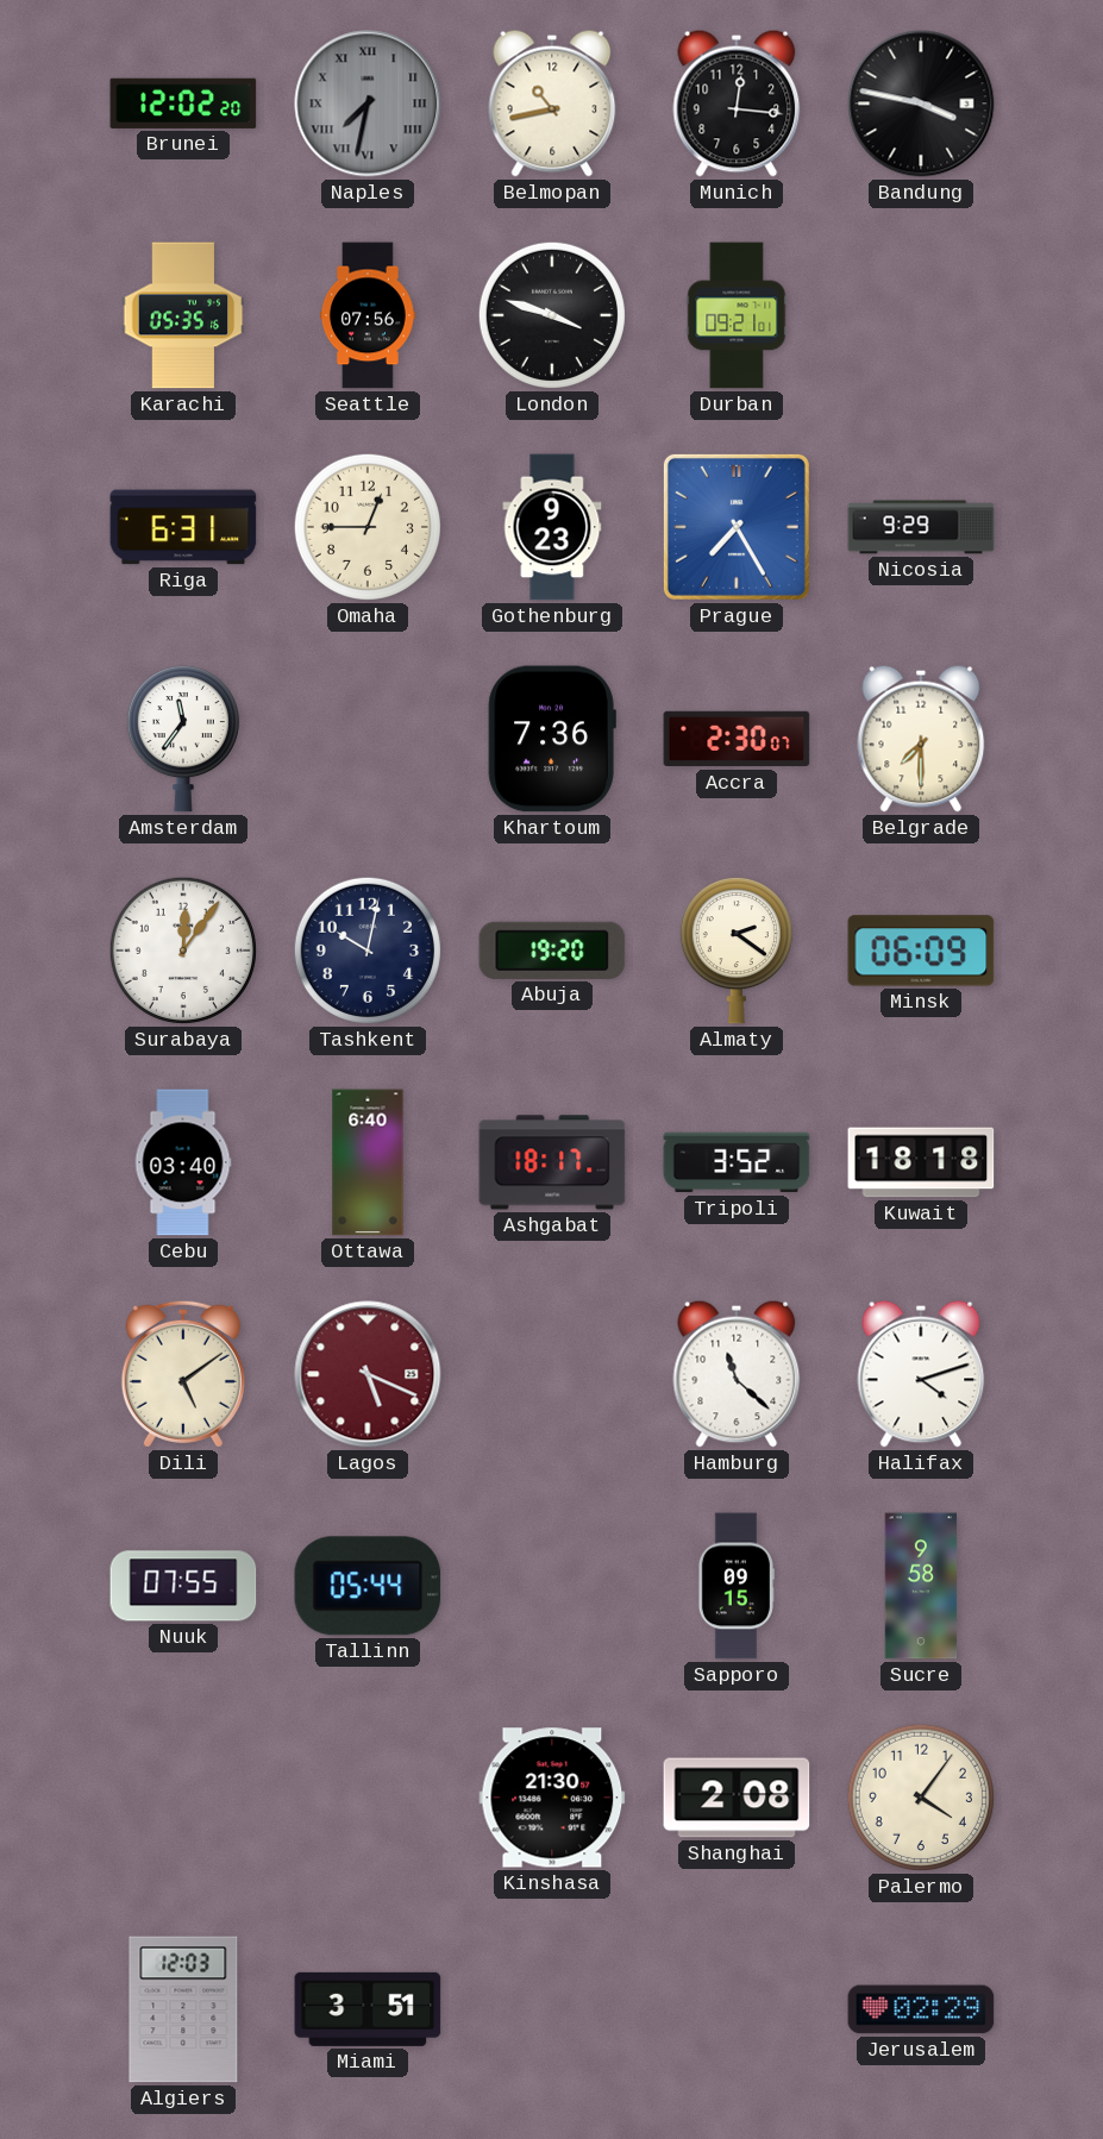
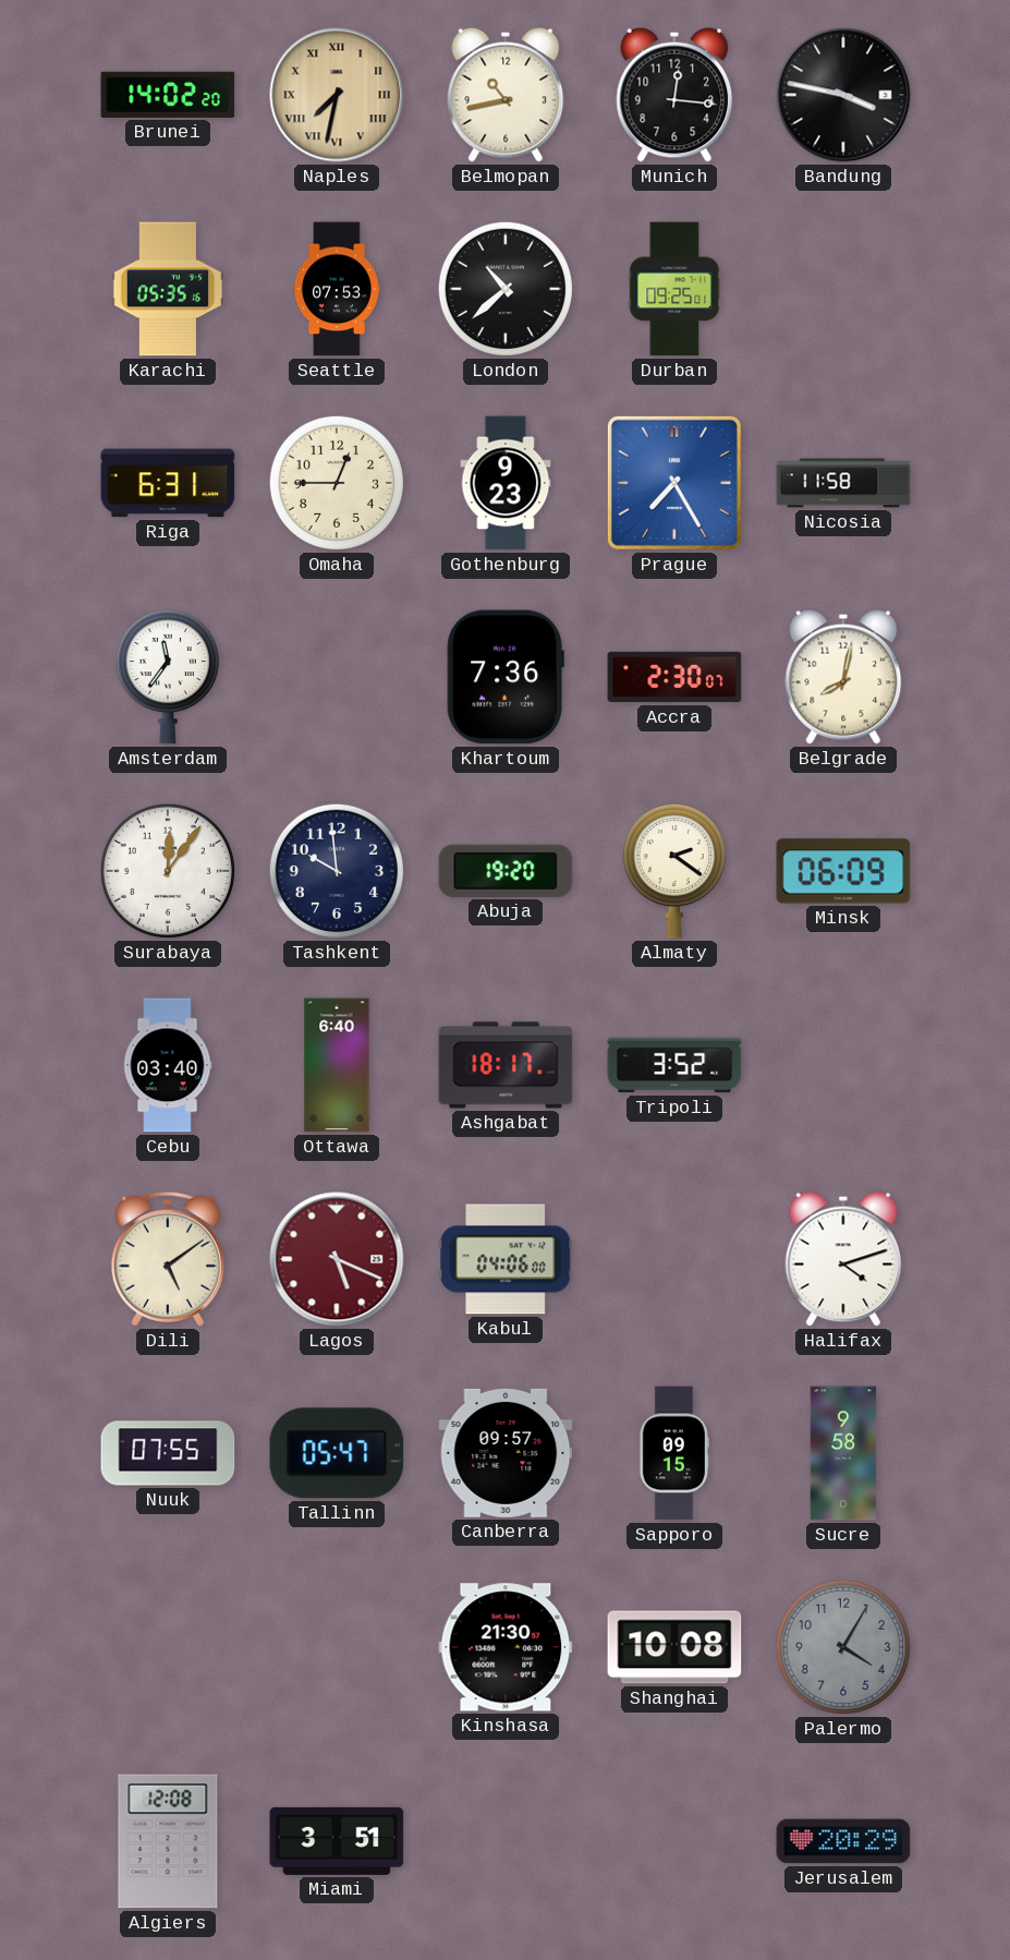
Brunei: 12:02 -> 14:02 (168, 95)
Naples dial: grey -> champagne (337, 95)
Seattle: 07:56 -> 07:53 (337, 289)
London: 3:48 -> 10:38 (506, 289)
Durban: 09:21 -> 09:25 (674, 289)
Nicosia: 9:29 -> 11:58 (843, 483)
Belgrade: 7:30 -> 8:02 (843, 677)
Tashkent: 10:02 -> 9:59 (337, 871)
Kuwait: 18:18 -> none (921, 1162)
Kabul: none -> 04:06 (506, 1259)
Hamburg: 11:22 -> none (737, 1374)
Tallinn: 05:44 -> 05:47 (337, 1453)
Canberra: none -> 09:57 (506, 1453)
Shanghai: 2:08 -> 10:08 (674, 1647)
Palermo: 4:06 -> 4:05 (843, 1647)
Palermo dial: cream -> grey (843, 1647)
Algiers: 12:03 -> 12:08 (168, 1841)
Jerusalem: 02:29 -> 20:29 (843, 1841)
